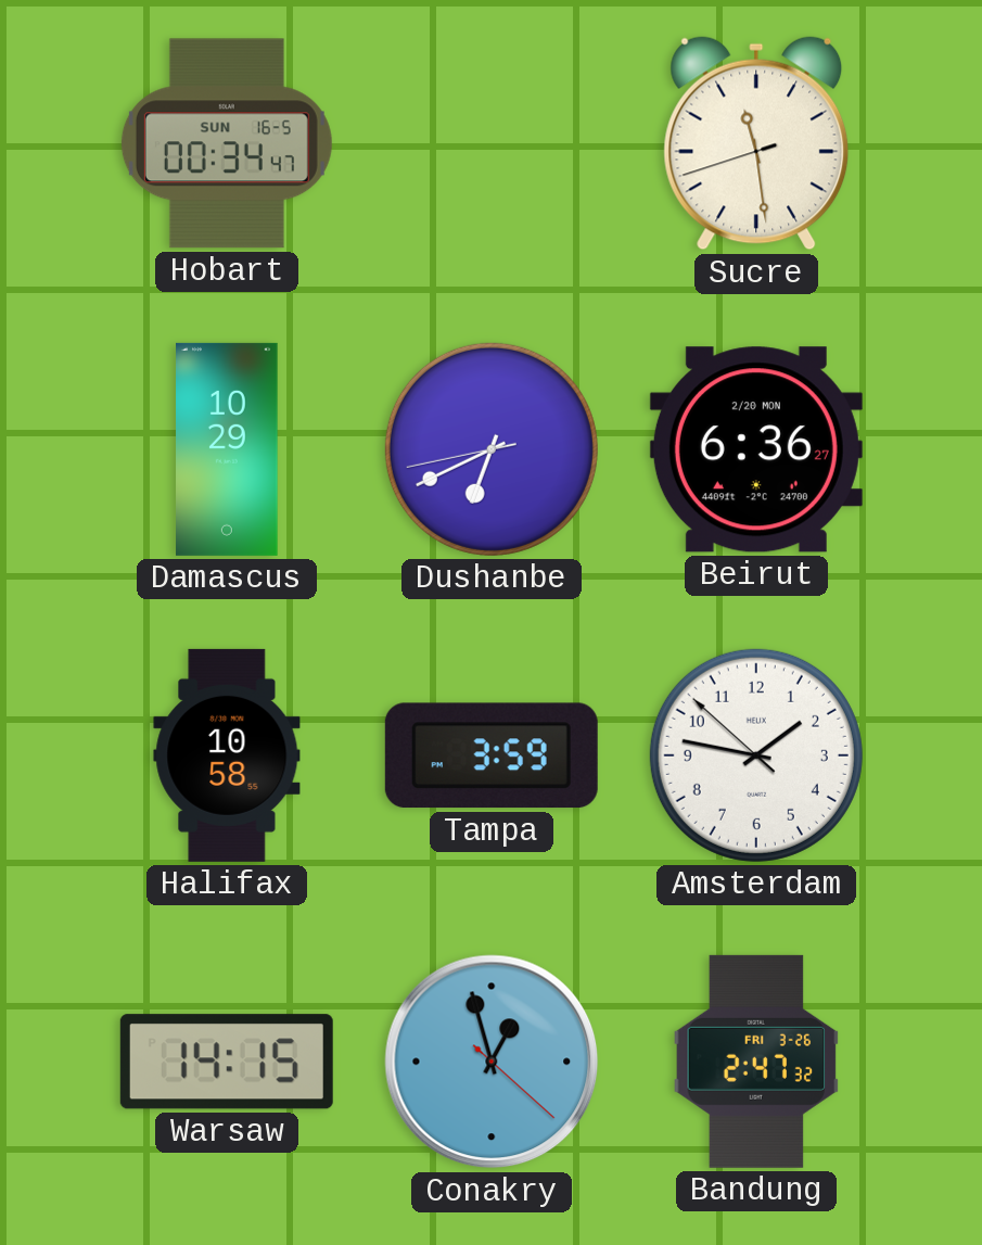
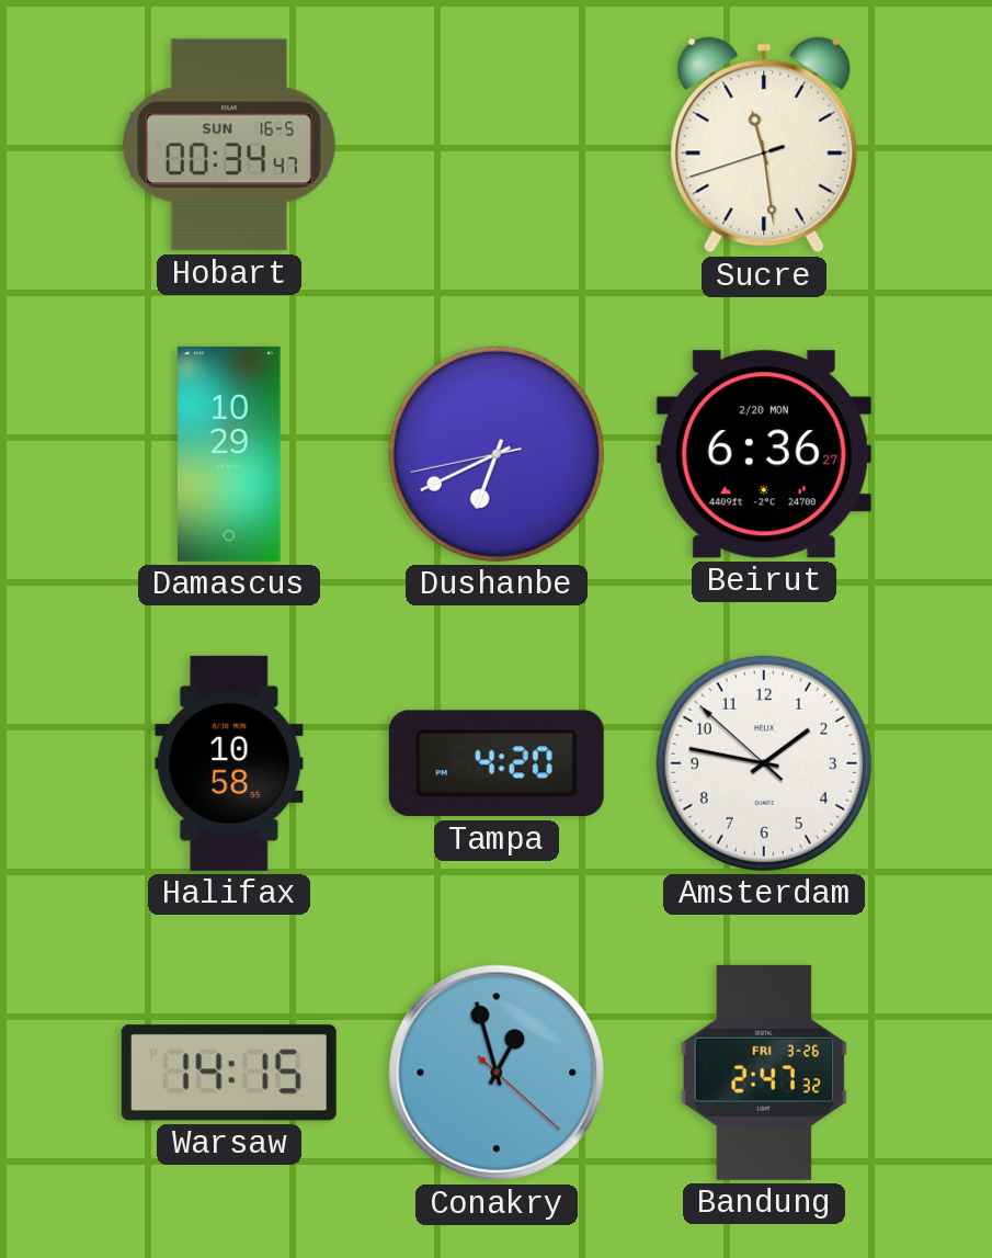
Tampa: 3:59 -> 4:20 (497, 763)
